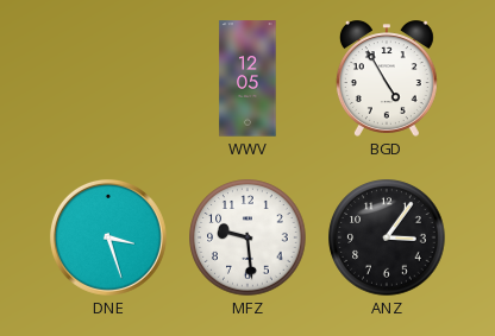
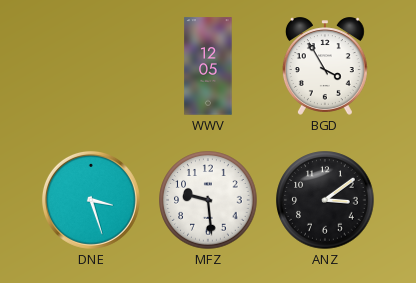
BGD: 4:55 -> 3:55 (325, 66)
ANZ: 3:06 -> 3:09 (325, 200)
